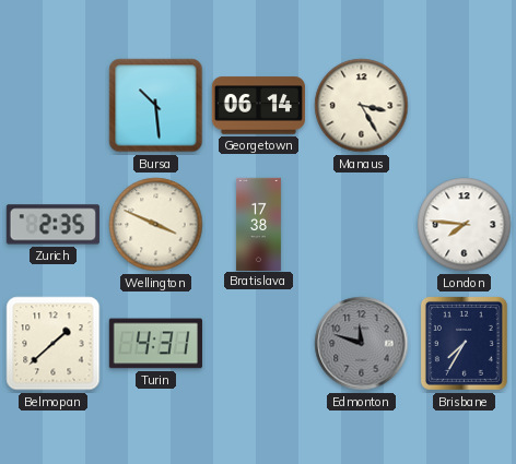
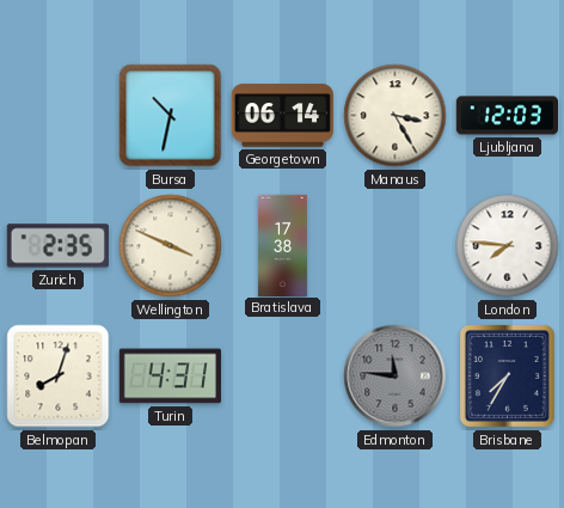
Bursa: 10:29 -> 10:32 (171, 116)
Ljubljana: none -> 12:03 (507, 116)
Belmopan: 1:38 -> 8:03 (59, 377)
Edmonton: 11:48 -> 11:46 (396, 377)
